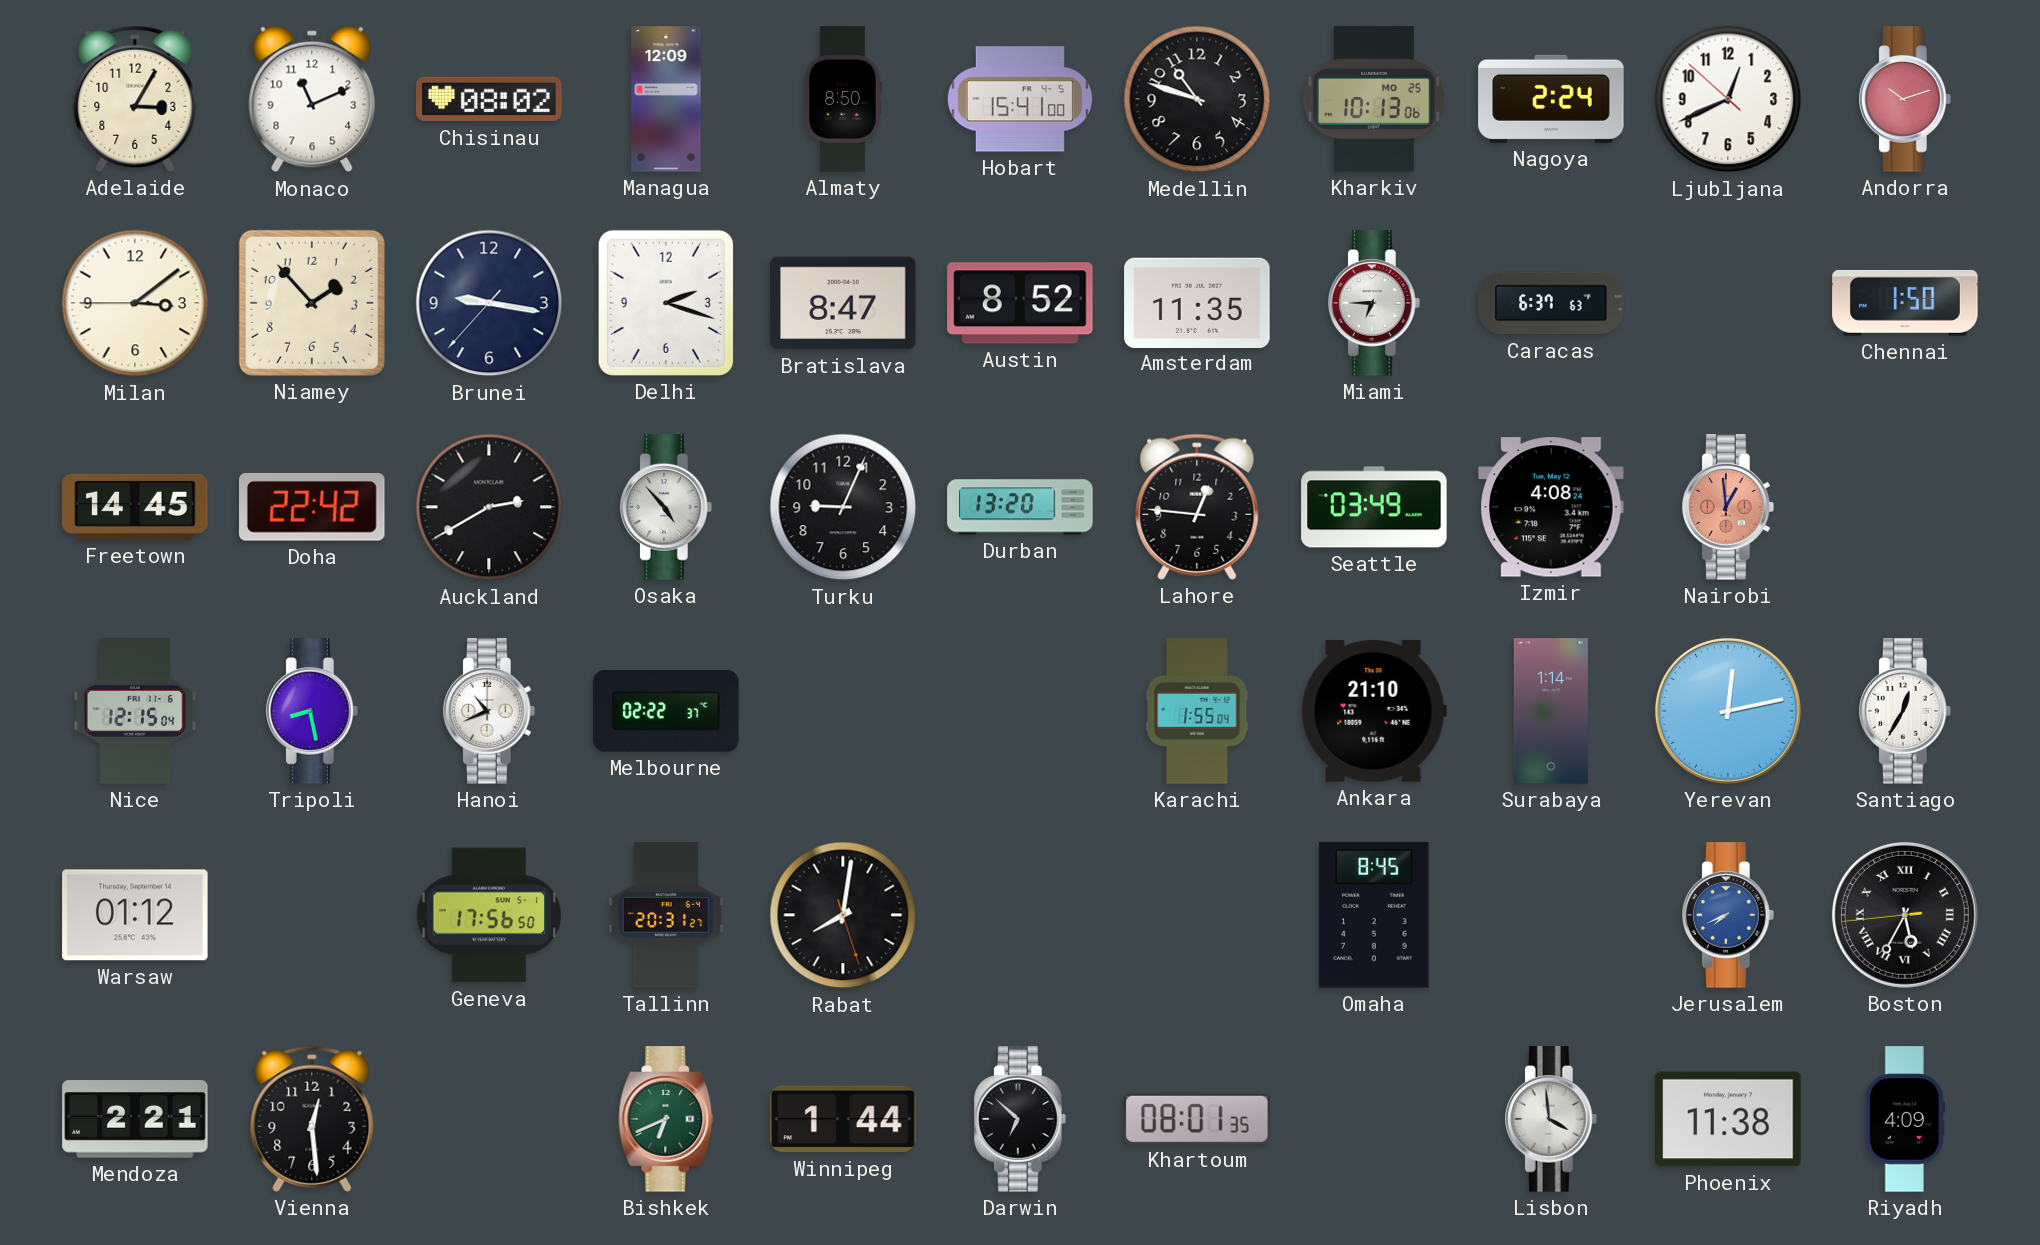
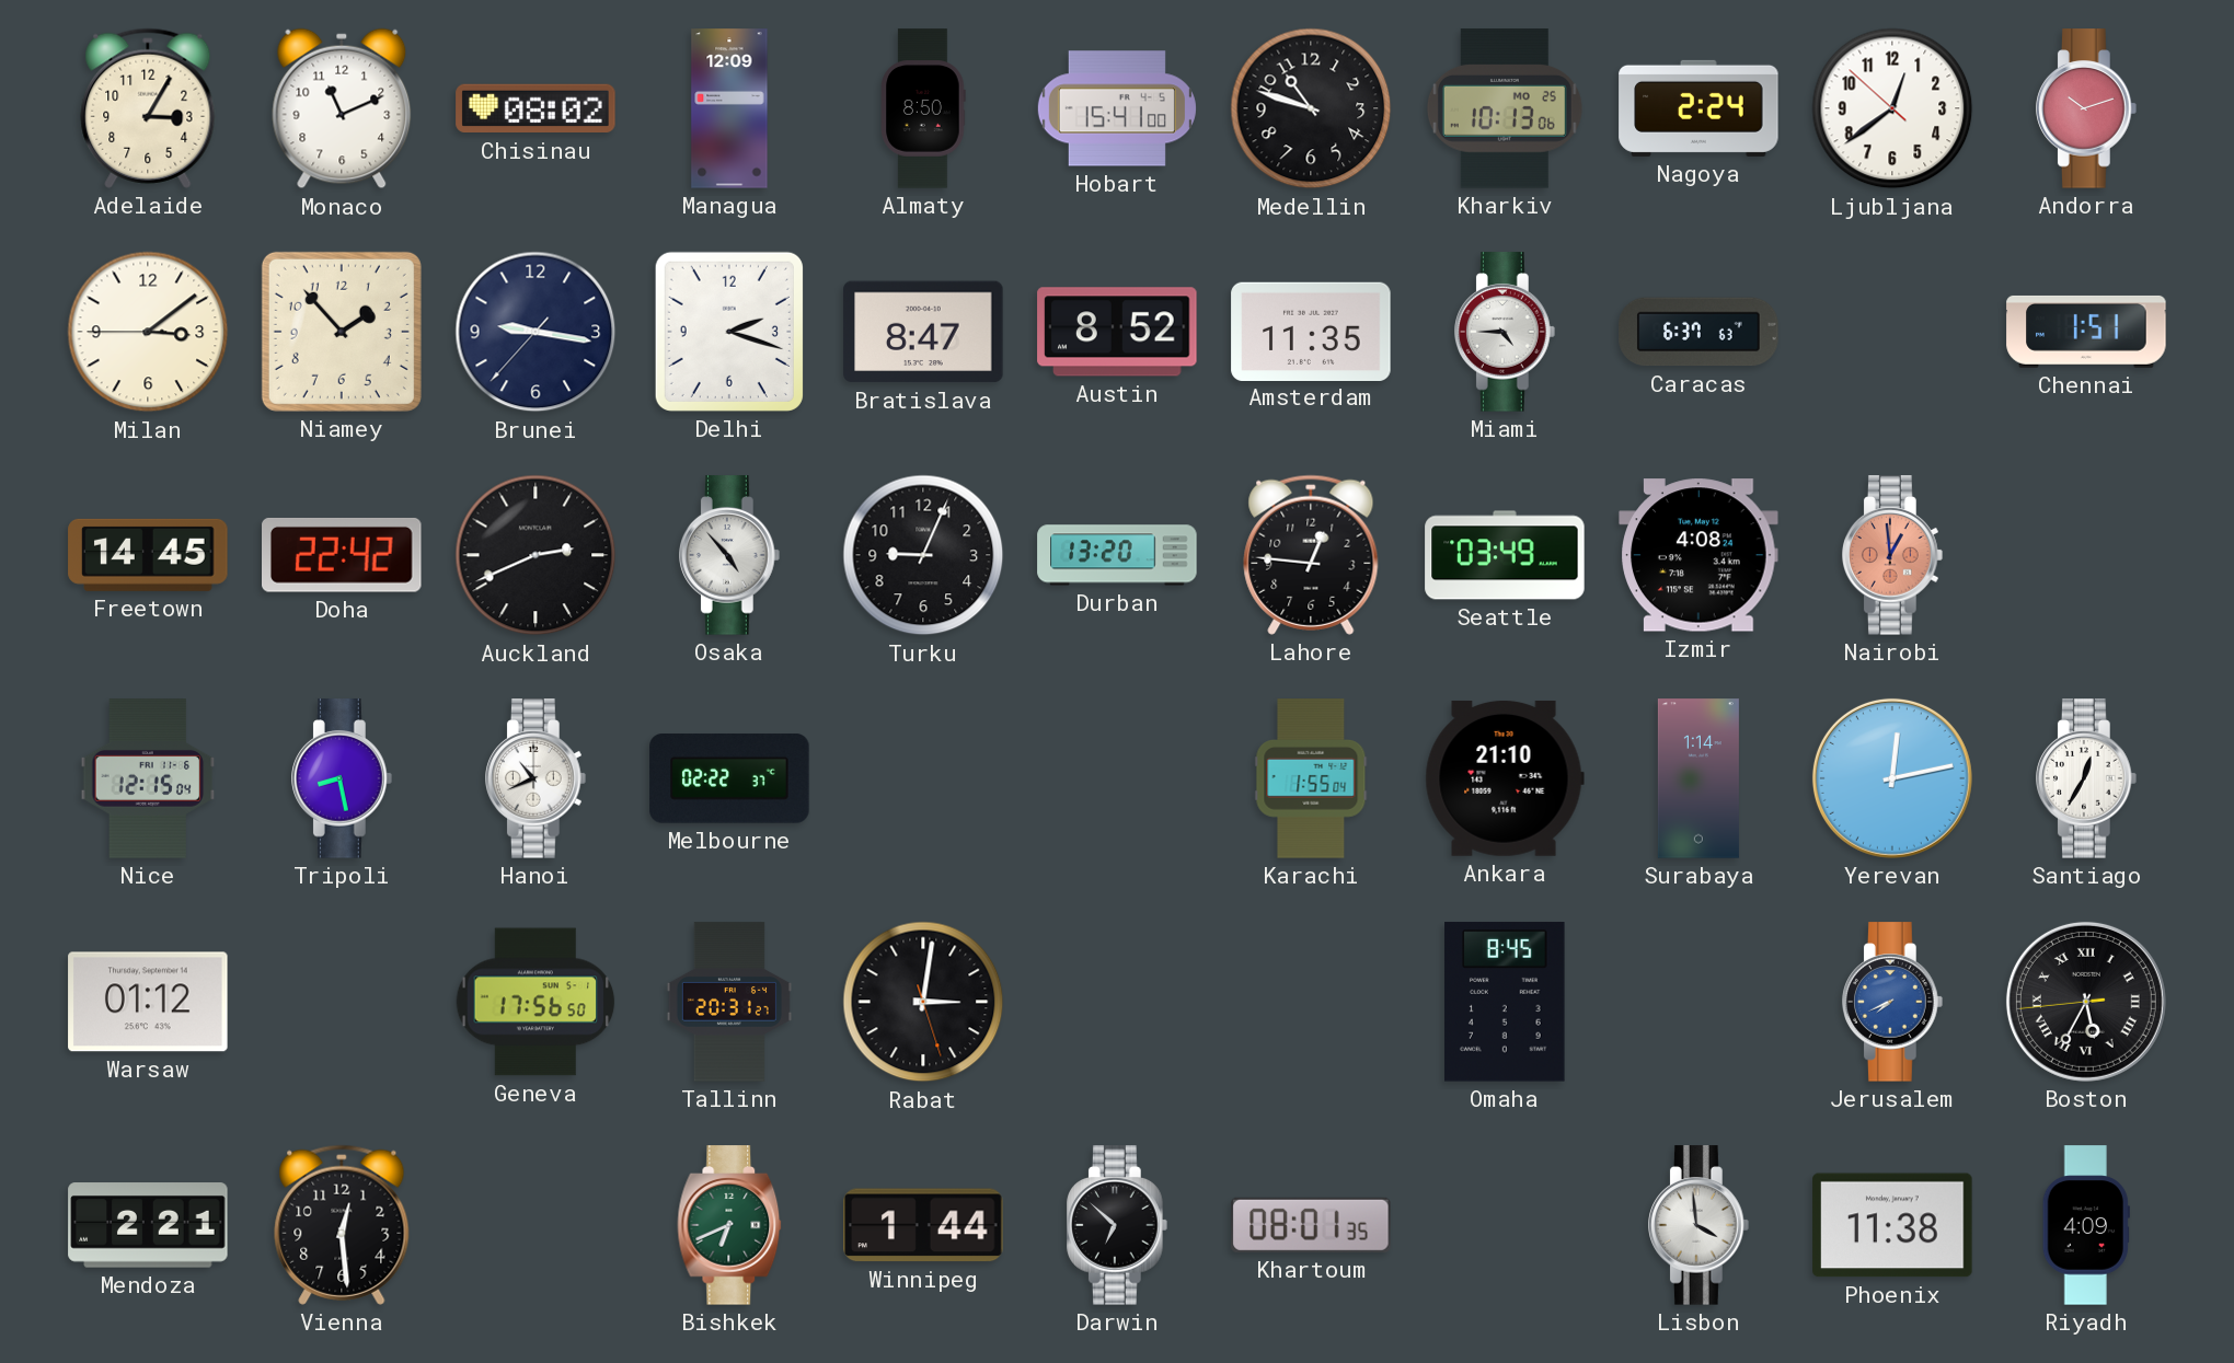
Ljubljana: 12:40 -> 12:38 (1892, 108)
Miami: 6:45 -> 4:45 (1506, 332)
Chennai: 1:50 -> 1:51 (2086, 332)
Auckland: 2:40 -> 2:41 (536, 555)
Rabat: 8:01 -> 3:01 (923, 1002)
